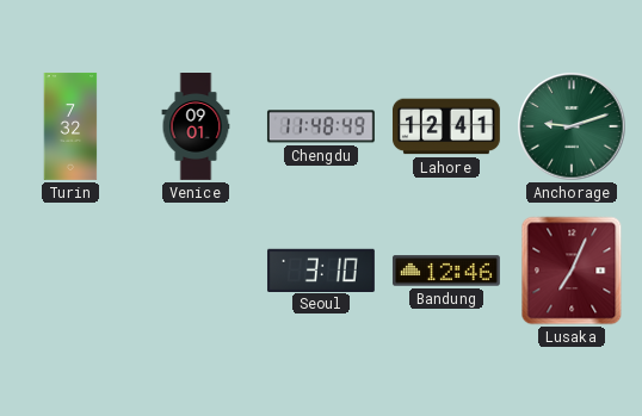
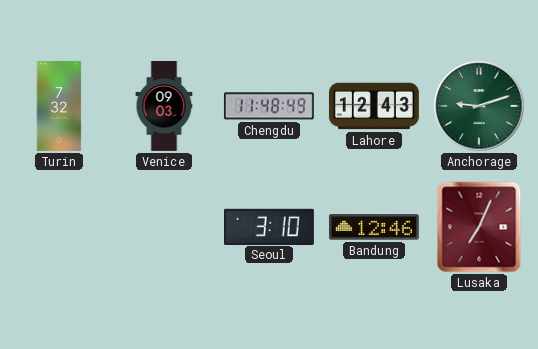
Venice: 09:01 -> 09:03 (164, 107)
Lahore: 12:41 -> 12:43 (374, 106)
